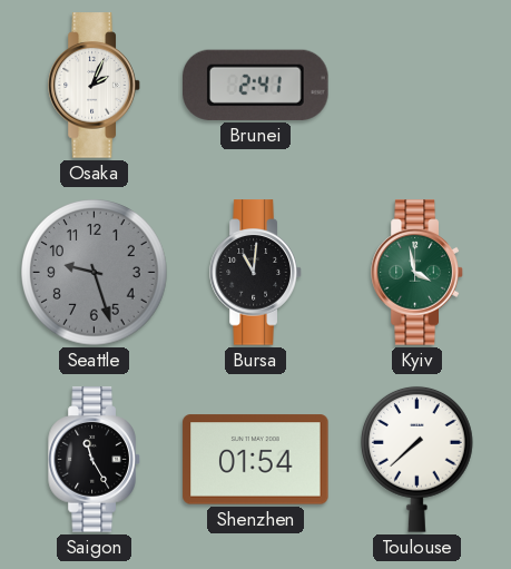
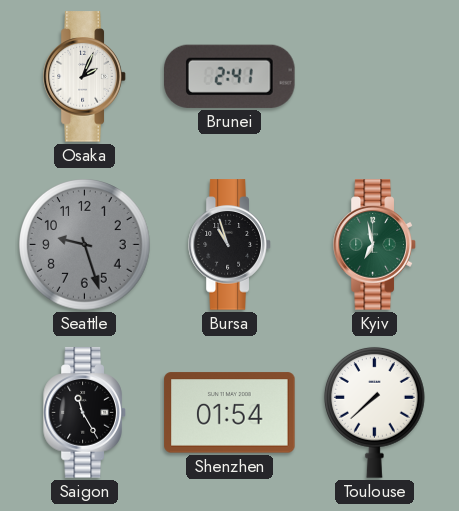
Bursa: 11:01 -> 10:57 (230, 245)
Kyiv: 3:58 -> 6:58 (375, 245)
